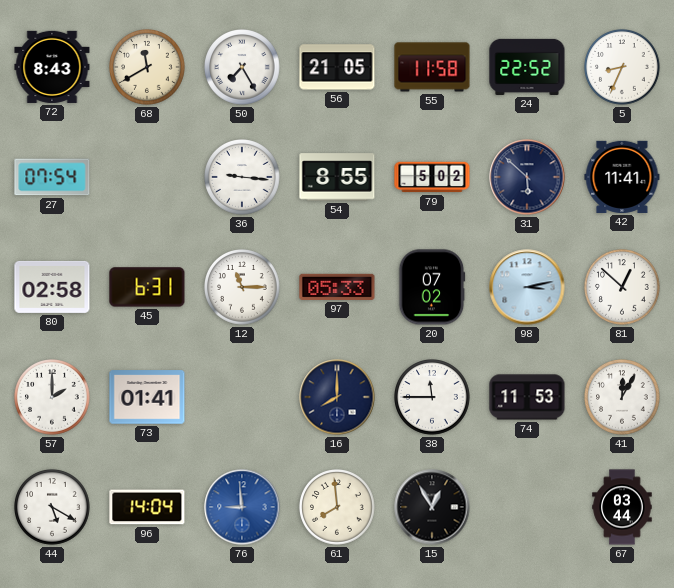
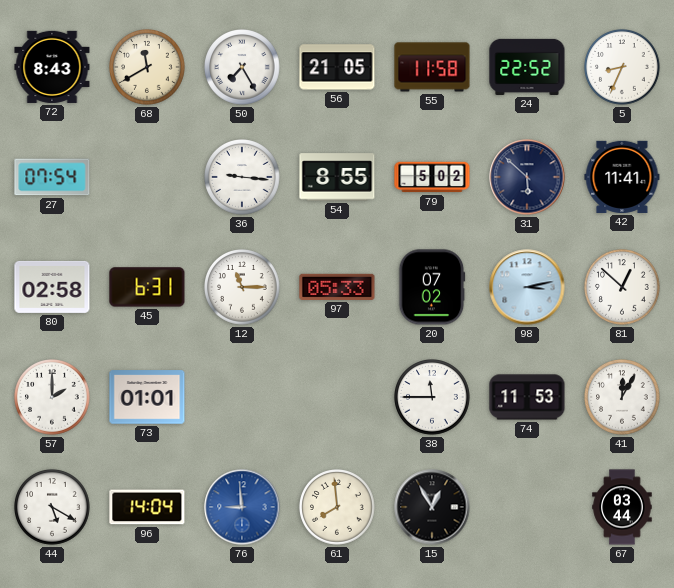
73: 01:41 -> 01:01 (147, 397)
16: 8:00 -> none (337, 397)
